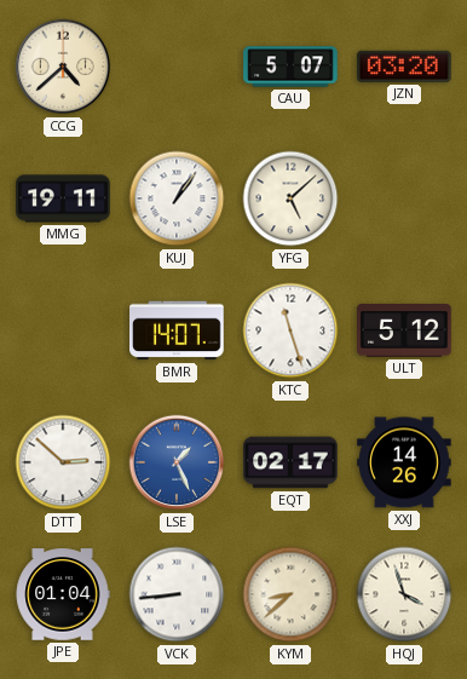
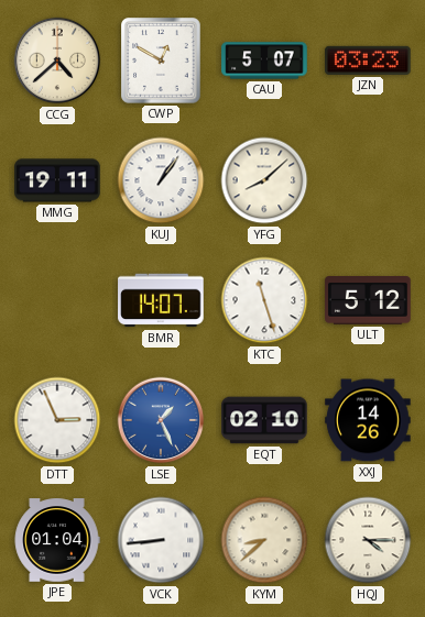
CWP: none -> 12:50 (161, 60)
JZN: 03:20 -> 03:23 (368, 60)
YFG: 5:08 -> 8:08 (264, 180)
DTT: 2:52 -> 2:56 (57, 420)
EQT: 02:17 -> 02:10 (264, 420)
HQJ: 3:57 -> 4:15 (368, 540)
